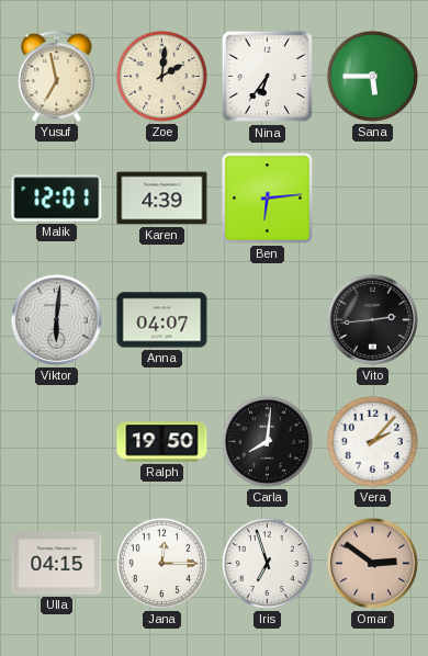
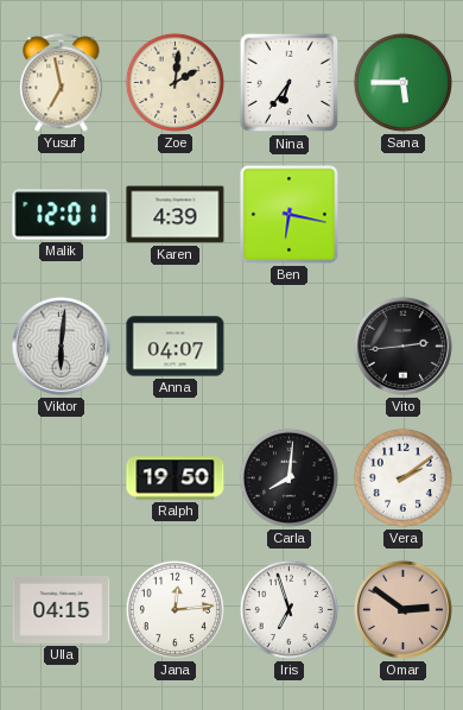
Ben: 6:14 -> 6:17 (290, 215)
Vera: 2:07 -> 2:09 (402, 477)
Jana: 12:15 -> 12:14 (175, 609)
